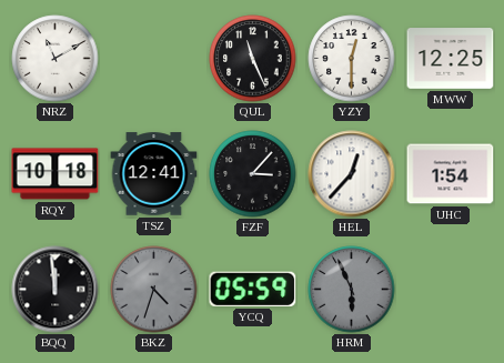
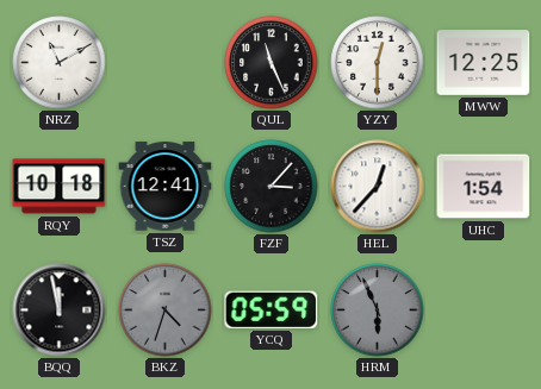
BQQ: 11:59 -> 11:58 (60, 310)
